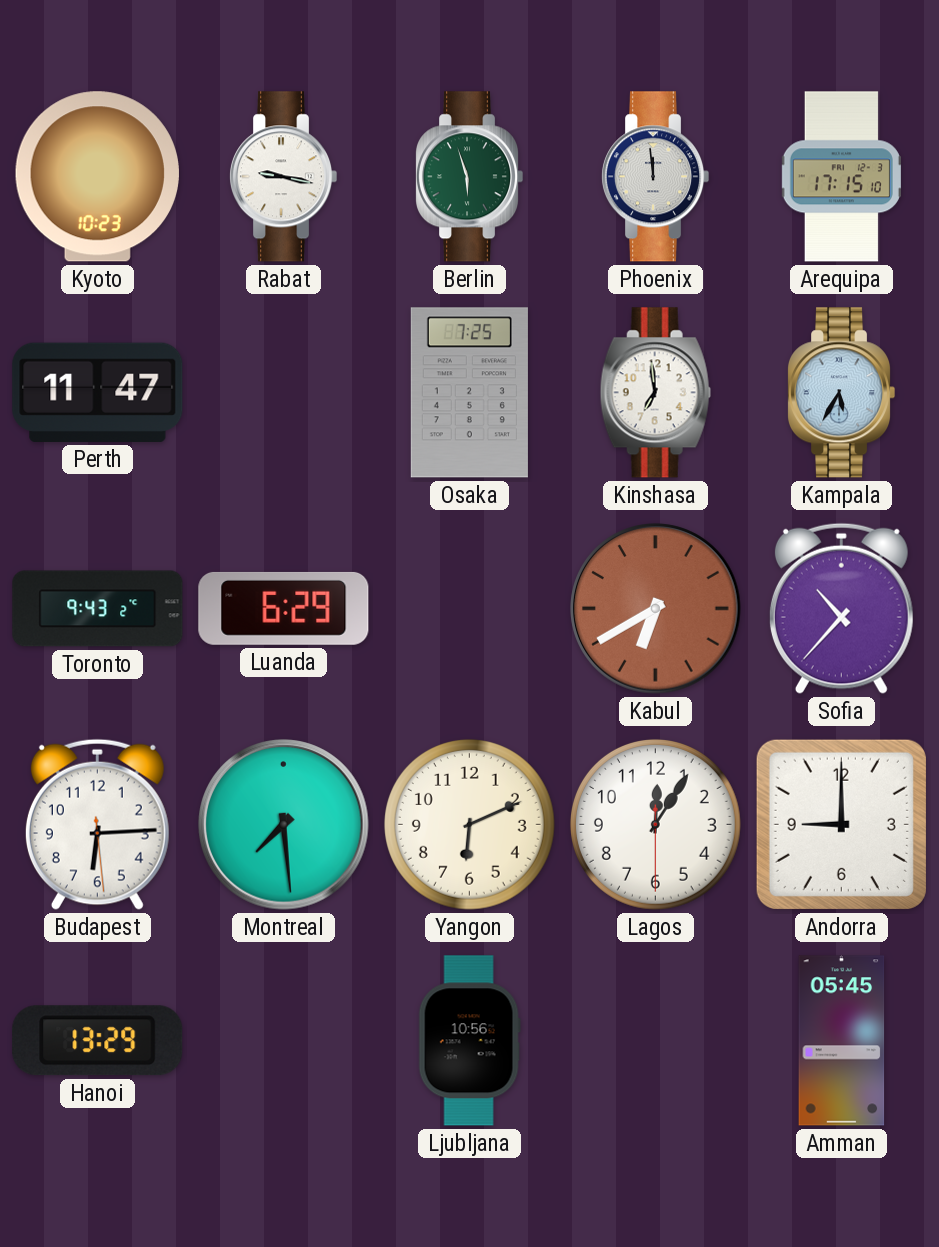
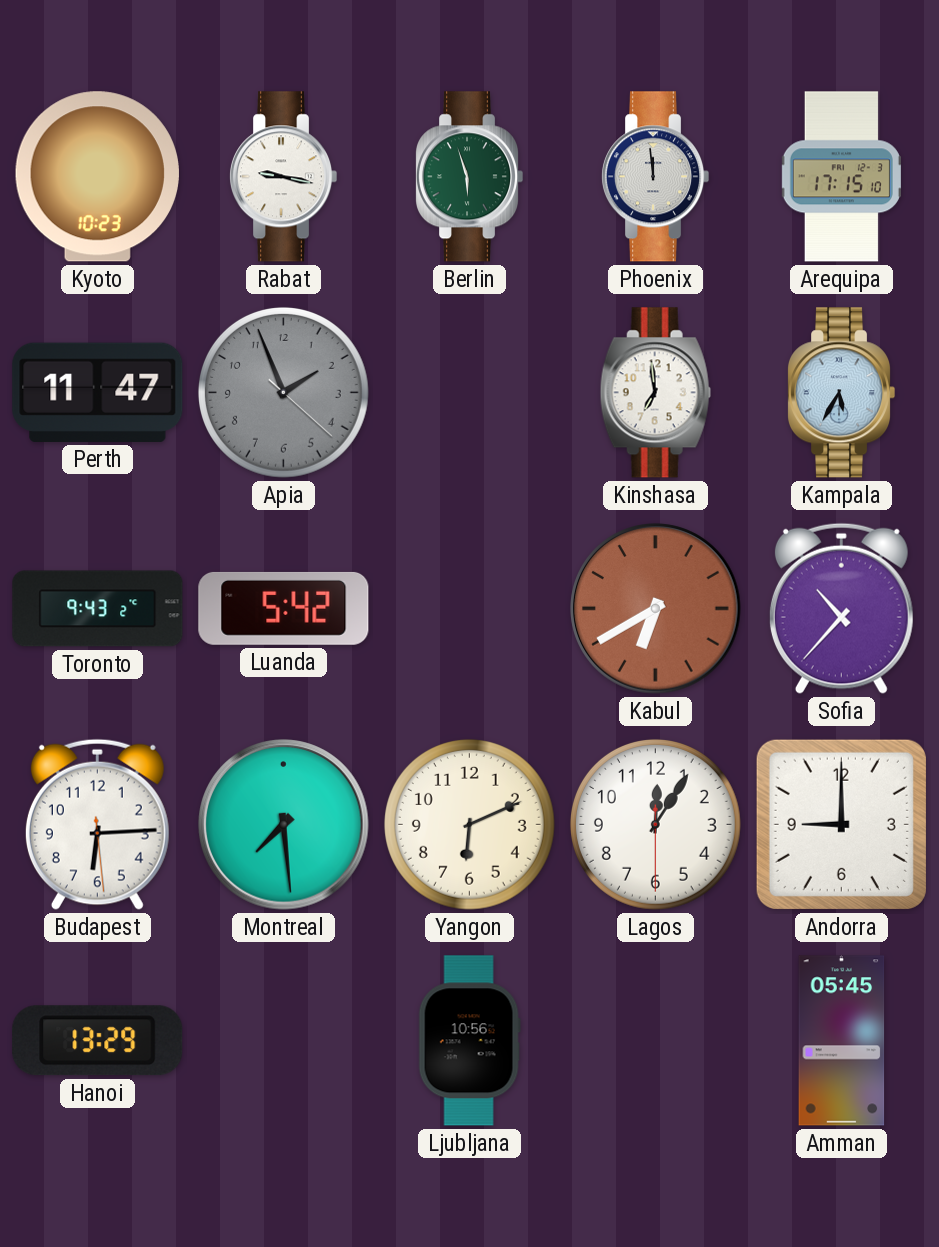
Apia: none -> 1:56 (283, 392)
Osaka: 7:25 -> none (469, 393)
Luanda: 6:29 -> 5:42 (284, 608)
